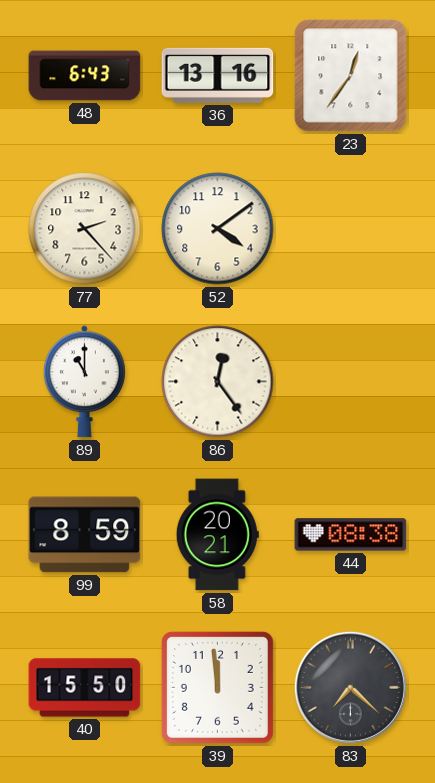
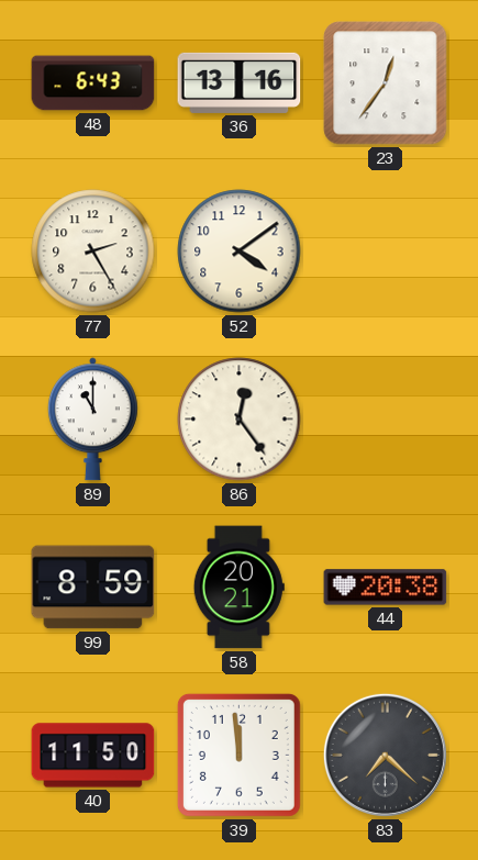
77: 2:23 -> 2:25 (93, 252)
44: 08:38 -> 20:38 (386, 588)
40: 15:50 -> 11:50 (93, 756)
